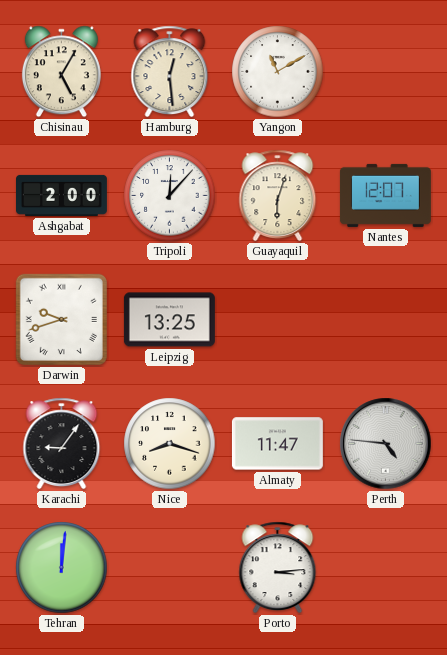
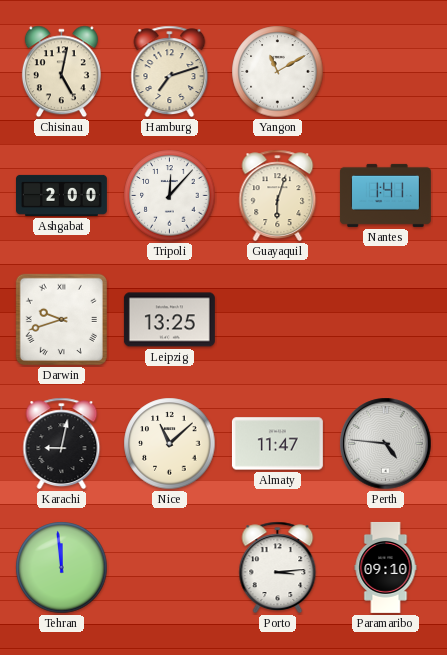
Chisinau: 5:05 -> 5:02 (61, 72)
Hamburg: 12:29 -> 7:12 (170, 72)
Nantes: 12:07 -> 1:41 (385, 195)
Karachi: 9:06 -> 9:02 (62, 444)
Nice: 8:18 -> 11:08 (170, 444)
Tehran: 12:01 -> 11:59 (62, 568)
Paramaribo: none -> 09:10 (386, 567)
